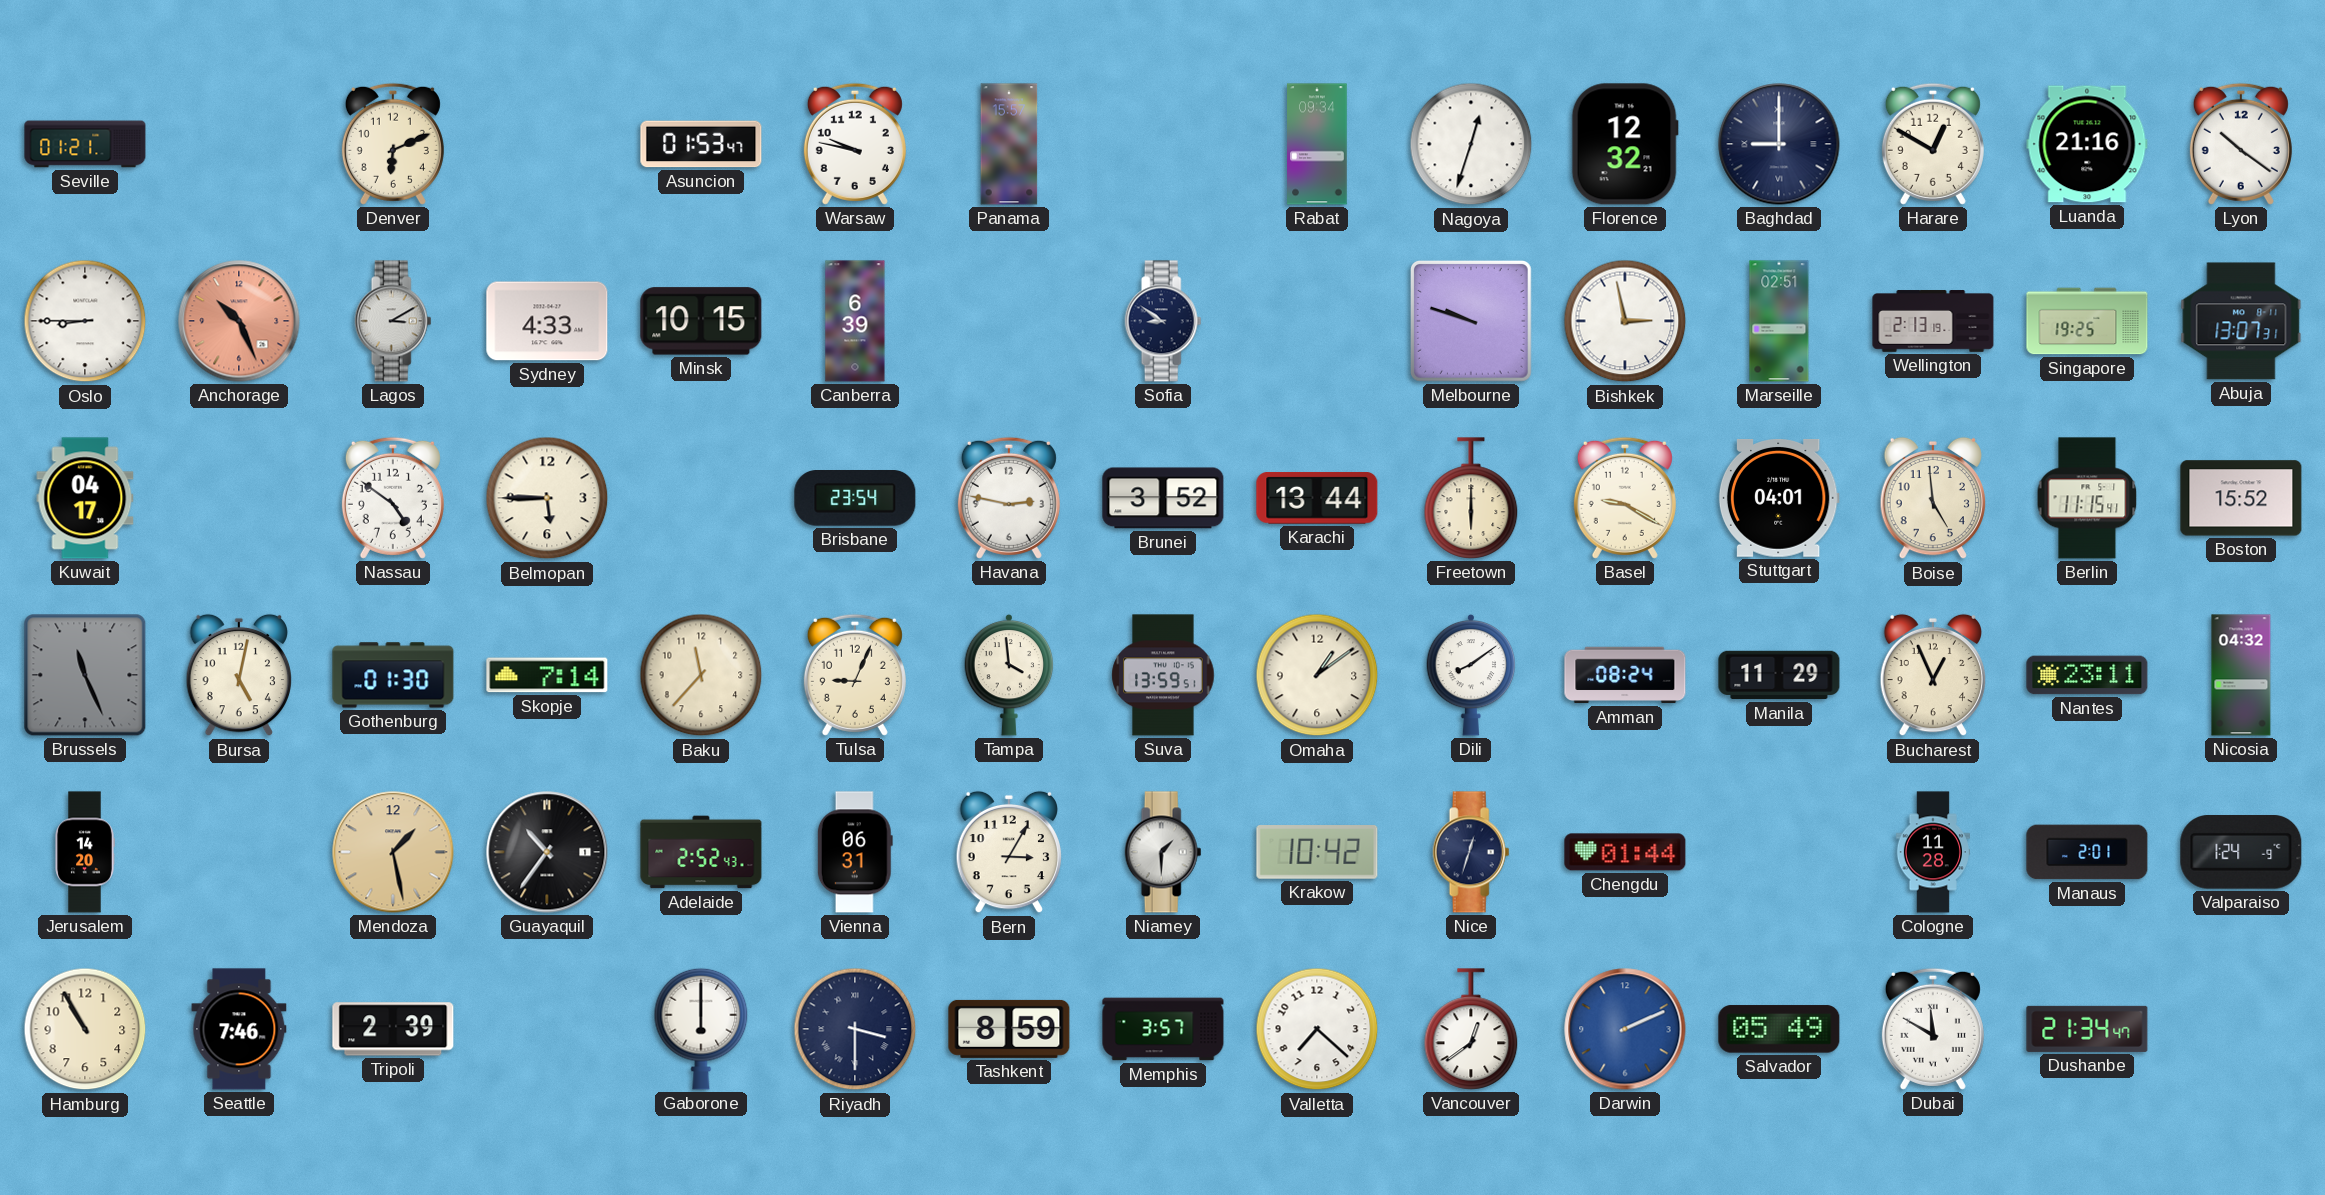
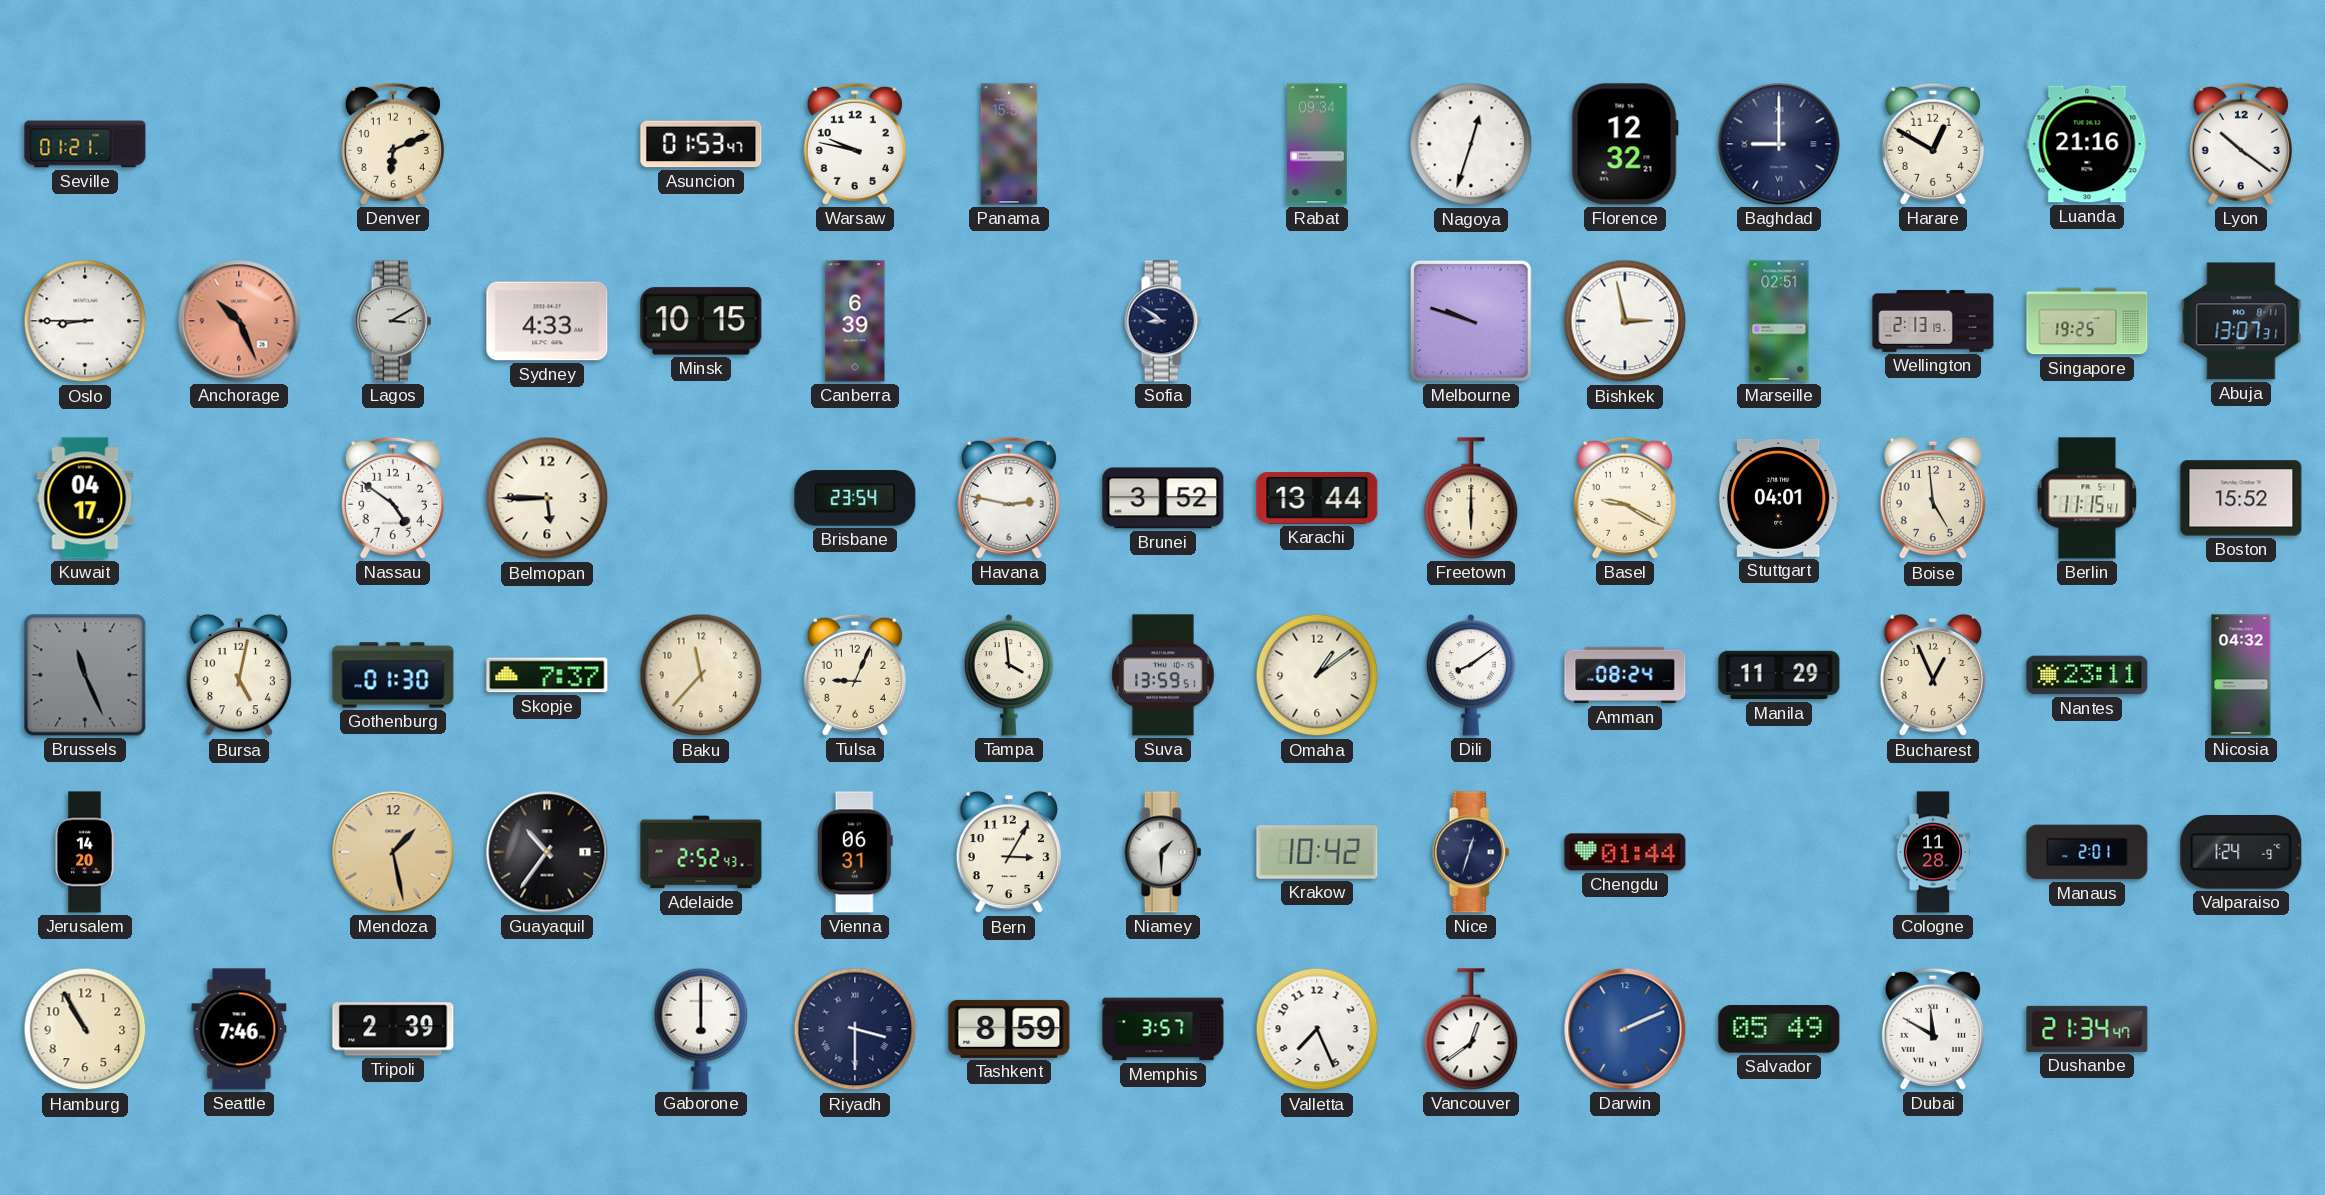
Skopje: 7:14 -> 7:37 (547, 675)
Valletta: 7:22 -> 7:26 (1317, 1029)
